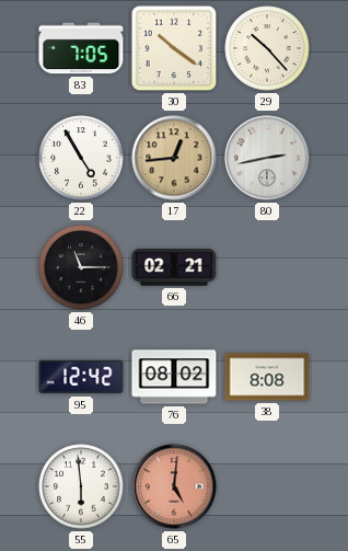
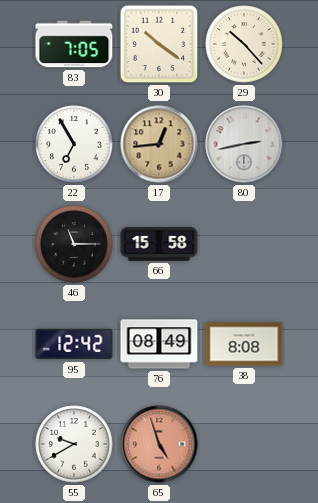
22: 4:55 -> 6:55 (74, 144)
66: 02:21 -> 15:58 (159, 244)
76: 08:02 -> 08:49 (159, 344)
55: 5:59 -> 9:40 (74, 444)
65: 5:01 -> 4:57 (159, 444)
